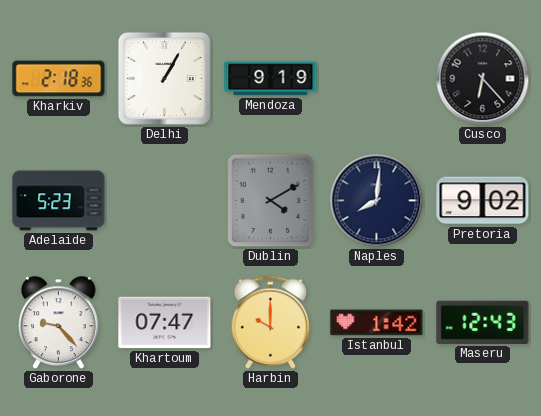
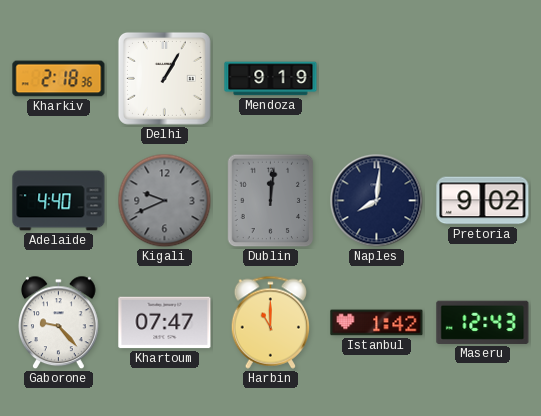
Cusco: 6:23 -> none (483, 79)
Adelaide: 5:23 -> 4:40 (59, 201)
Kigali: none -> 9:41 (165, 201)
Dublin: 4:10 -> 12:01 (271, 201)
Harbin: 10:00 -> 11:00 (270, 322)
